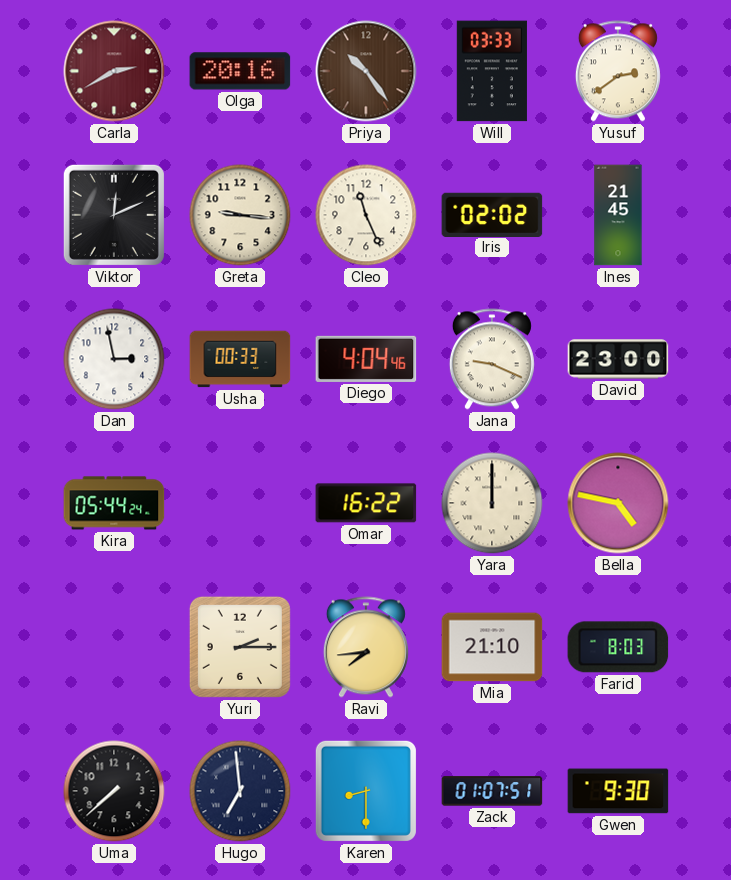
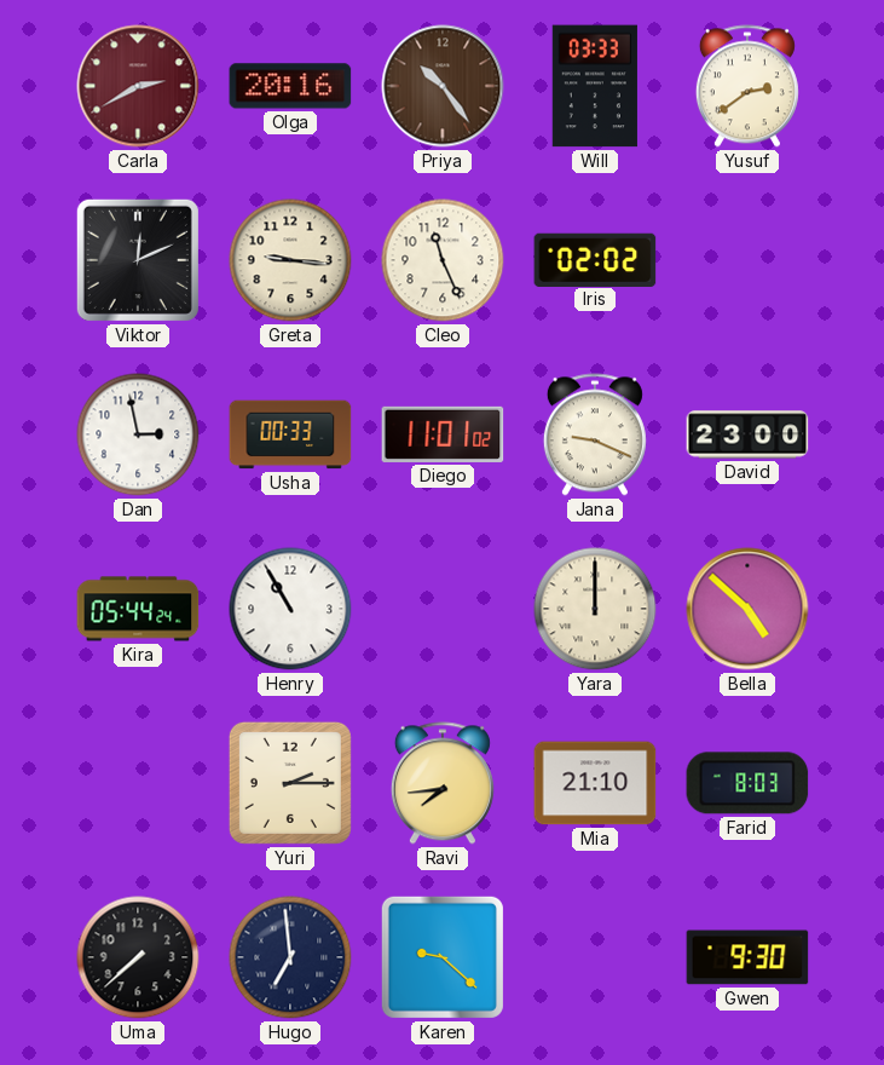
Ines: 21:45 -> none (618, 215)
Diego: 4:04 -> 11:01 (443, 434)
Henry: none -> 10:55 (290, 609)
Omar: 16:22 -> none (366, 503)
Bella: 4:47 -> 4:52 (747, 609)
Karen: 8:30 -> 9:22 (443, 957)
Zack: 01:07 -> none (492, 791)
